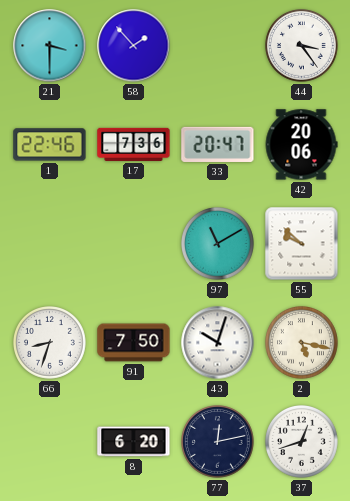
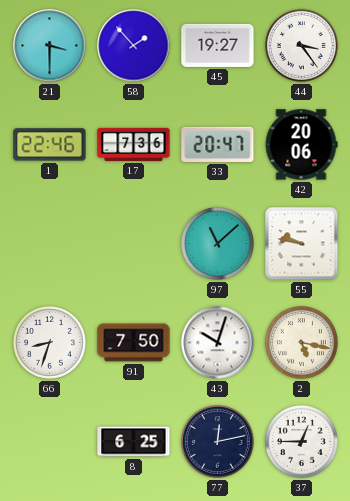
45: none -> 19:27 (218, 45)
97: 11:10 -> 11:08 (218, 244)
55: 9:52 -> 9:47 (302, 244)
8: 6:20 -> 6:25 (134, 442)
37: 12:42 -> 12:45 (302, 442)
